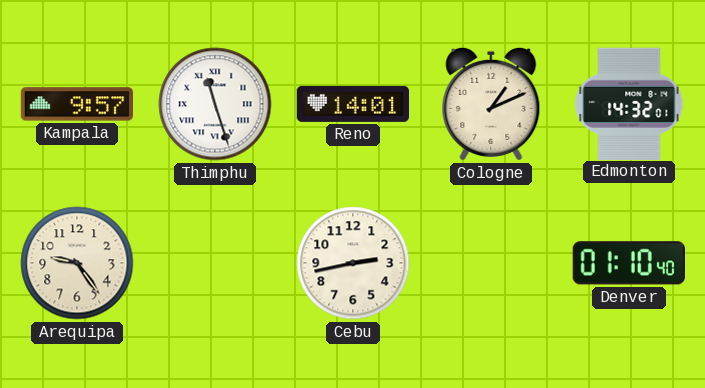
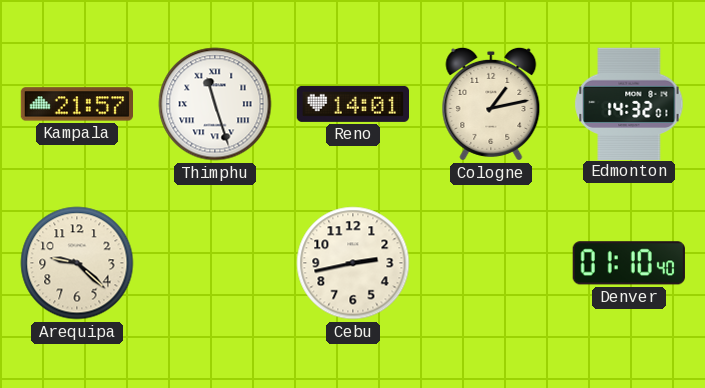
Kampala: 9:57 -> 21:57 (76, 104)
Cologne: 1:11 -> 1:13 (491, 104)
Arequipa: 9:24 -> 9:22 (77, 263)
